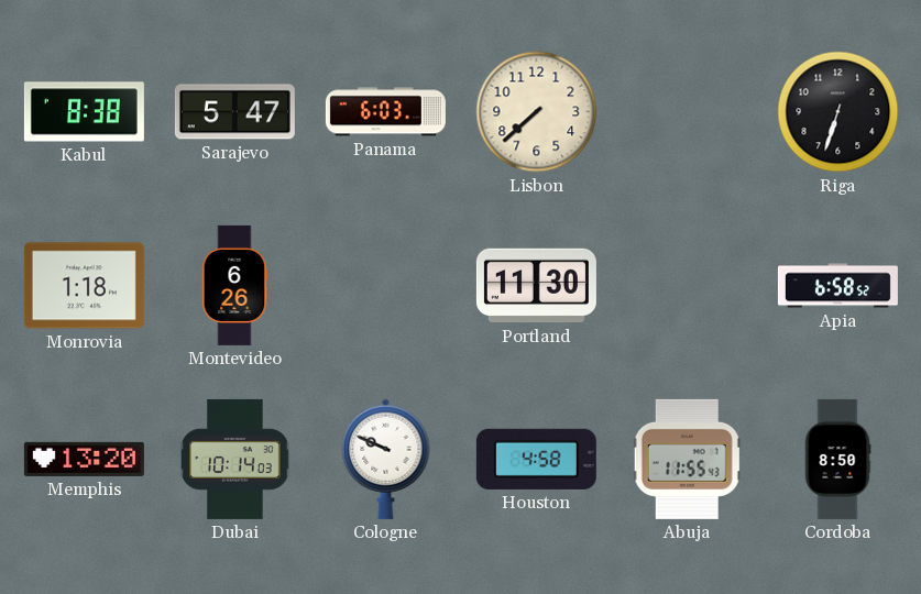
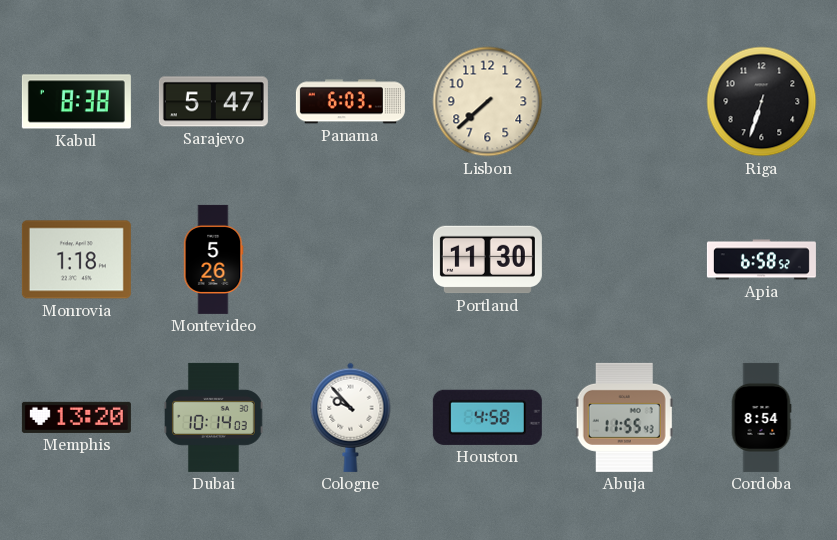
Montevideo: 6:26 -> 5:26 (214, 259)
Cologne: 9:49 -> 9:53 (351, 417)
Cordoba: 8:50 -> 8:54 (761, 417)
